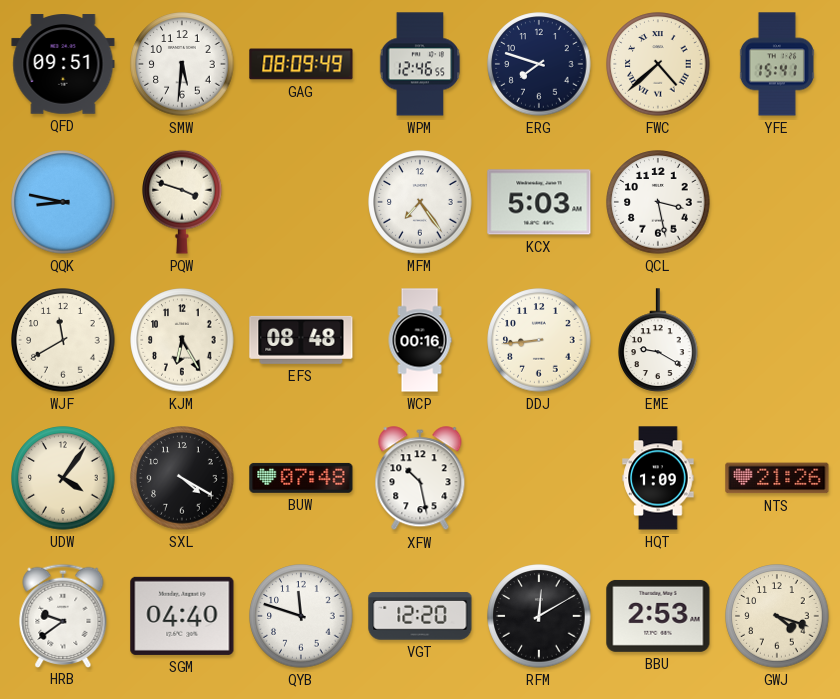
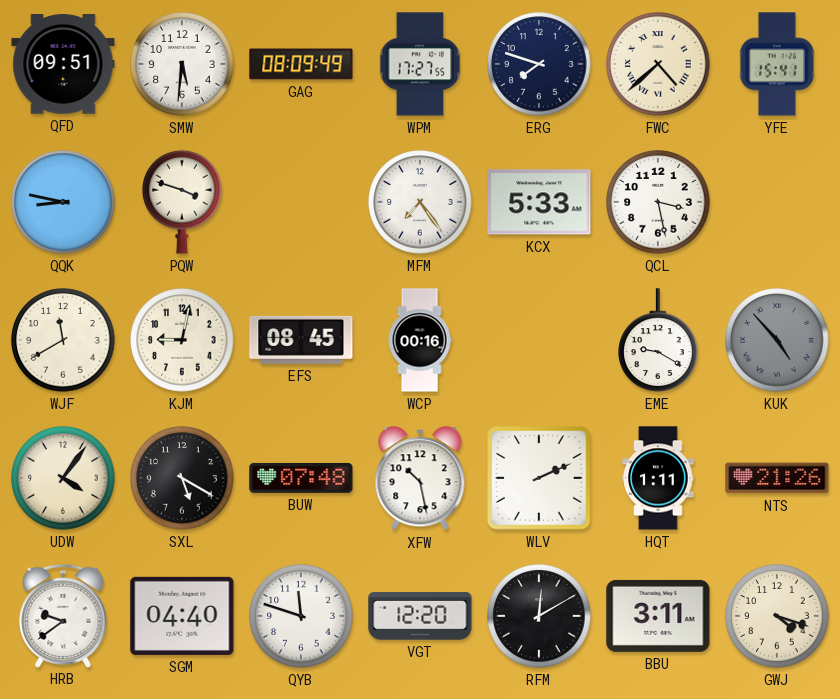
WPM: 12:46 -> 17:27 (420, 64)
KCX: 5:03 -> 5:33 (539, 202)
KJM: 6:25 -> 9:02 (182, 340)
EFS: 08:48 -> 08:45 (301, 340)
DDJ: 8:44 -> none (539, 340)
KUK: none -> 4:53 (777, 340)
SXL: 4:20 -> 5:20 (182, 478)
WLV: none -> 2:11 (539, 478)
HQT: 1:09 -> 1:11 (658, 478)
BBU: 2:53 -> 3:11 (658, 616)
